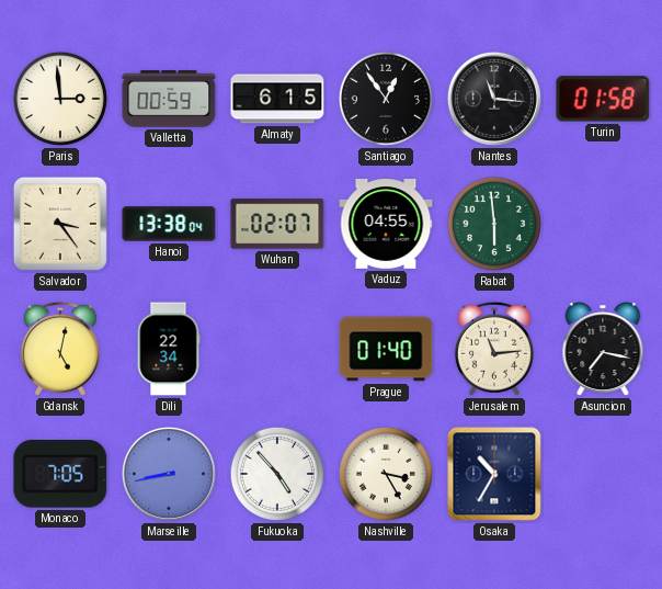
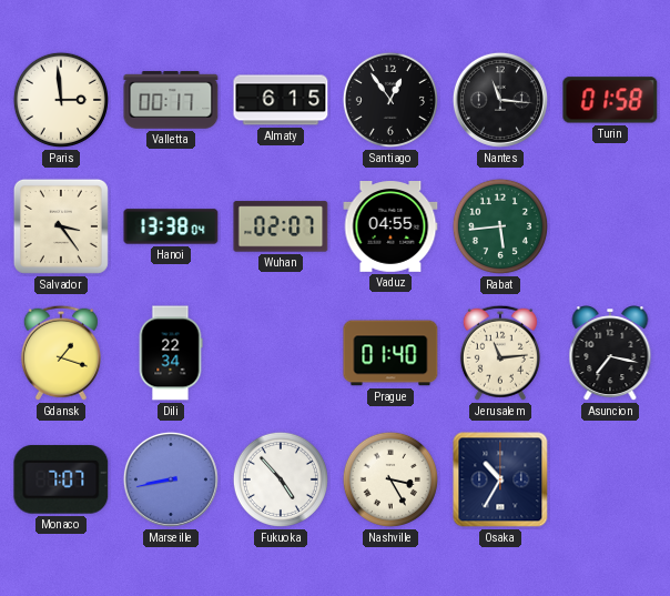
Valletta: 00:59 -> 00:17 (171, 100)
Rabat: 5:59 -> 5:44 (500, 226)
Gdansk: 5:02 -> 1:18 (61, 353)
Monaco: 7:05 -> 7:07 (61, 479)
